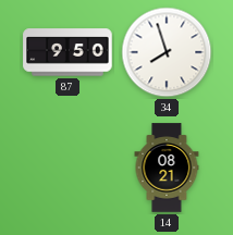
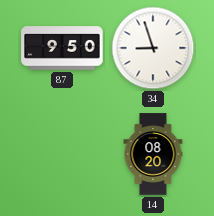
34: 7:57 -> 8:57 (153, 48)
14: 08:21 -> 08:20 (153, 154)
